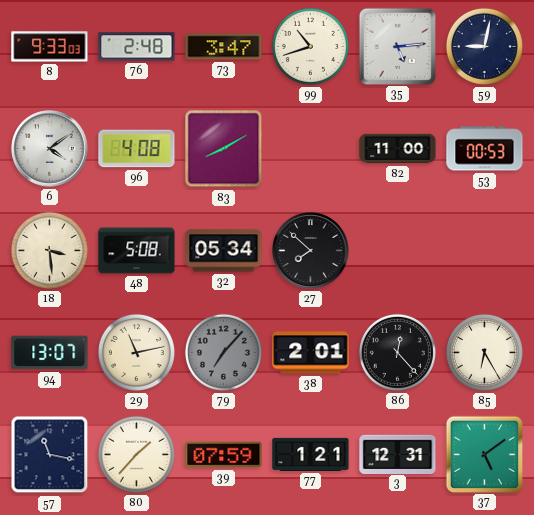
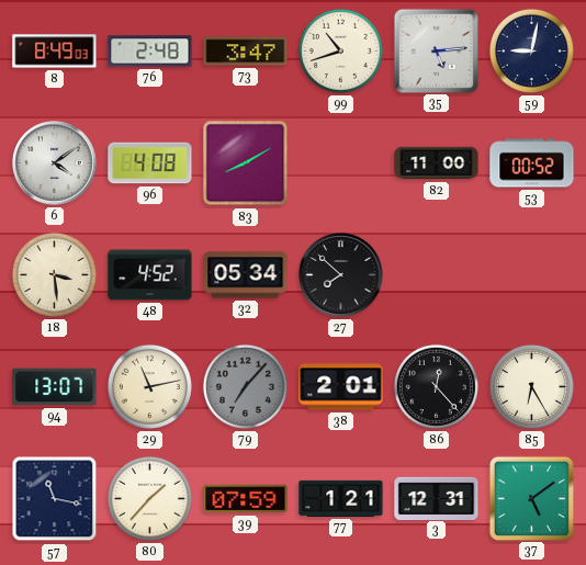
8: 9:33 -> 8:49 (55, 52)
53: 00:53 -> 00:52 (532, 163)
48: 5:08 -> 4:52 (150, 275)
